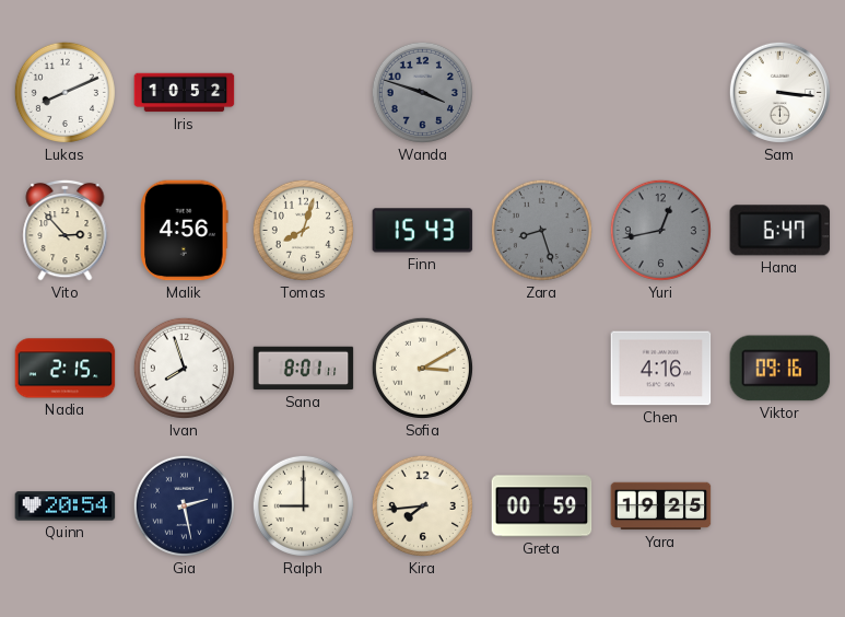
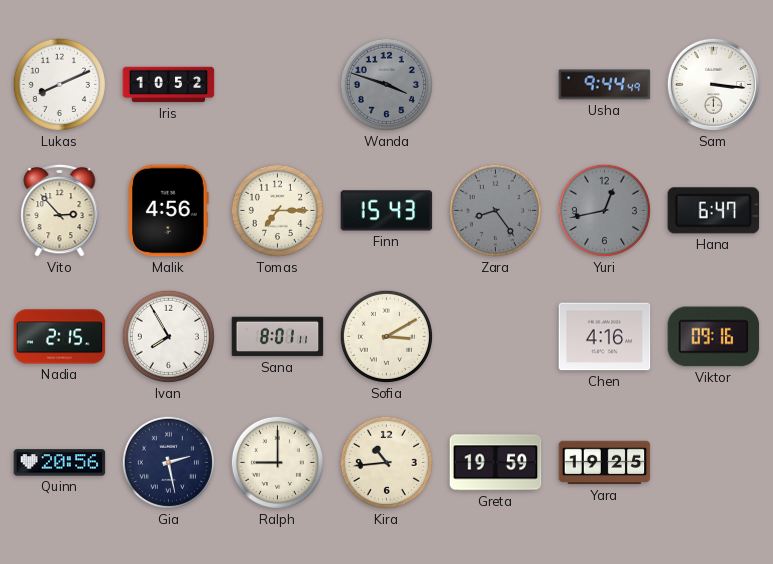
Usha: none -> 9:44 (605, 85)
Tomas: 8:03 -> 7:15 (277, 210)
Zara: 8:27 -> 8:24 (495, 210)
Ivan: 7:57 -> 7:55 (168, 336)
Quinn: 20:54 -> 20:56 (60, 463)
Kira: 7:44 -> 10:44 (386, 462)
Greta: 00:59 -> 19:59 (496, 463)
